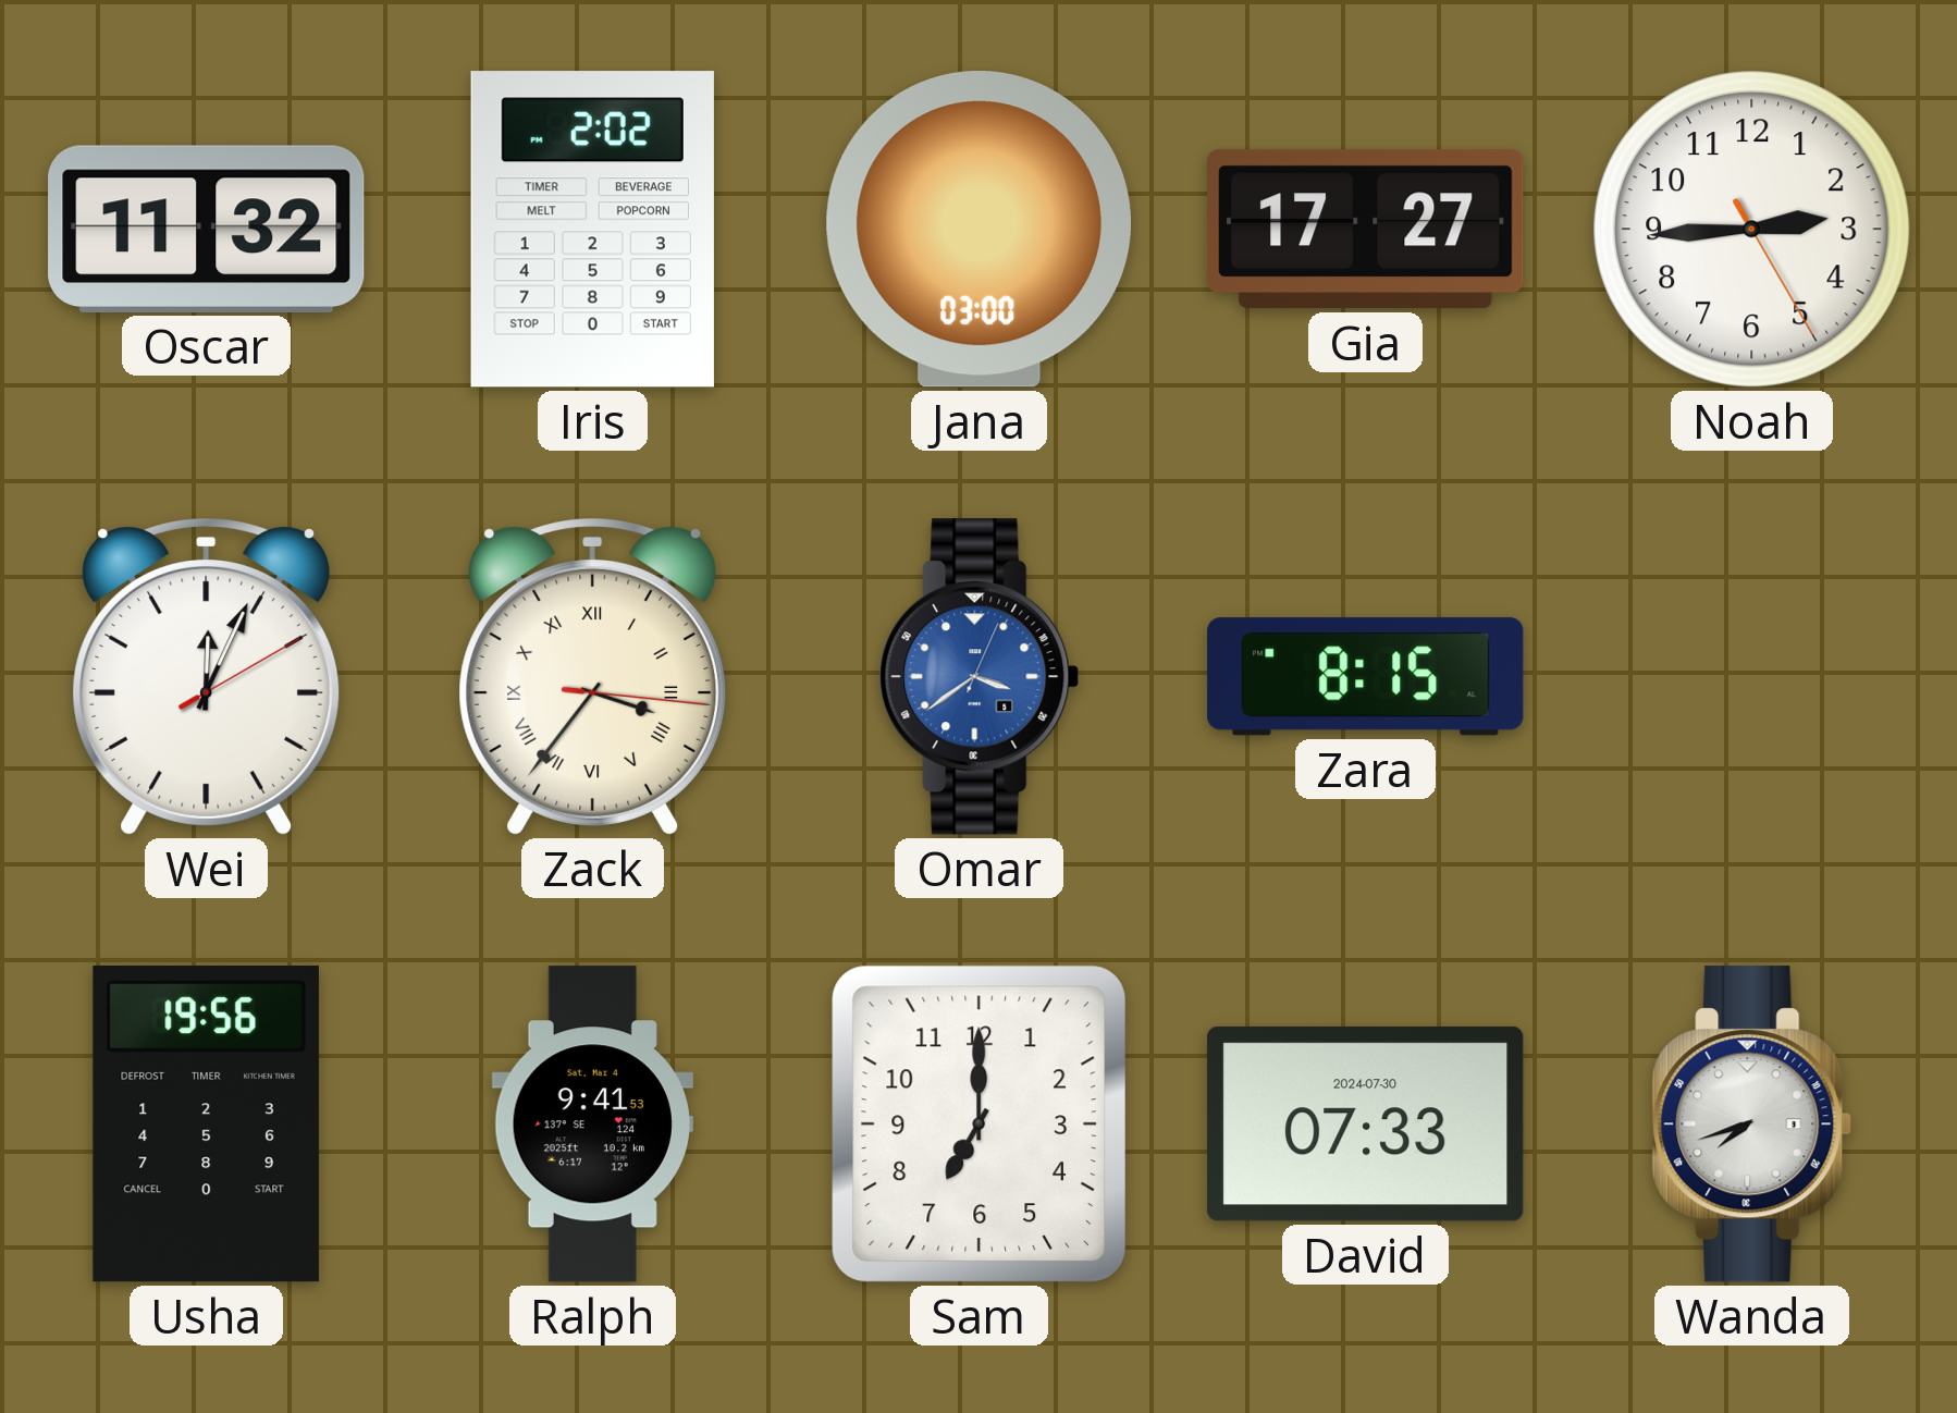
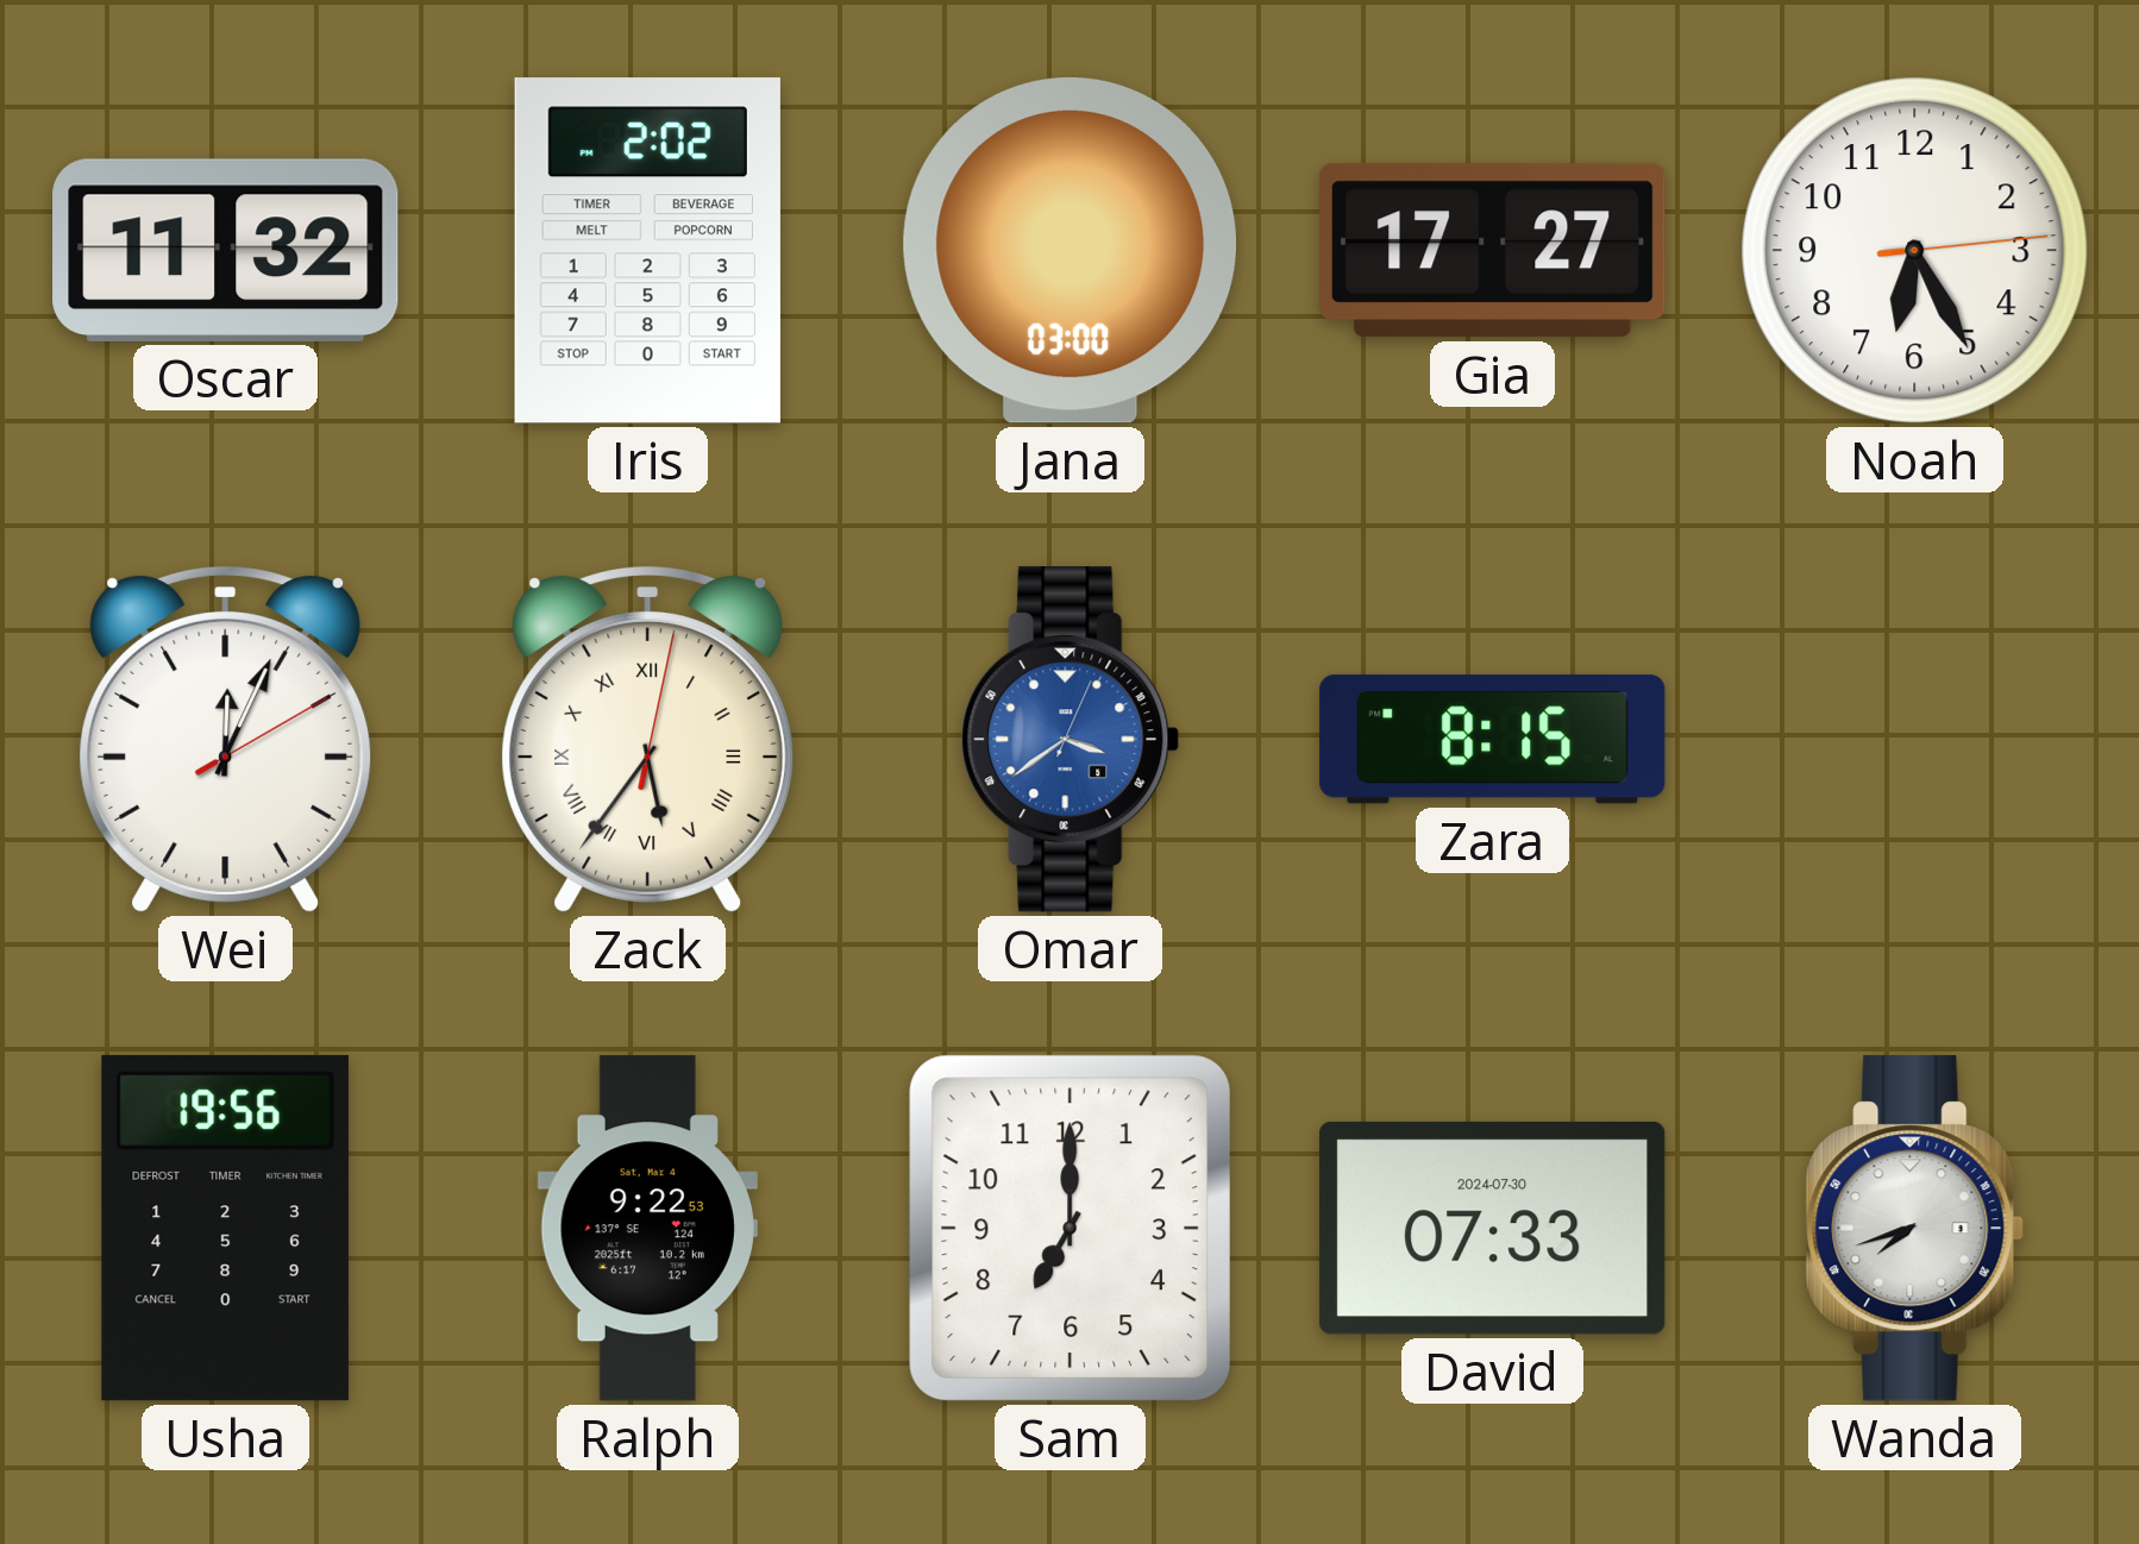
Noah: 2:44 -> 6:25 (1915, 251)
Zack: 3:36 -> 5:36 (648, 739)
Ralph: 9:41 -> 9:22 (647, 1229)
